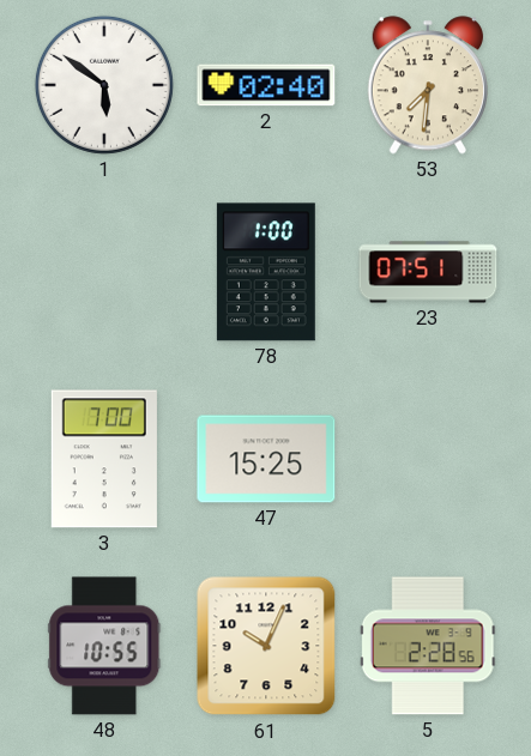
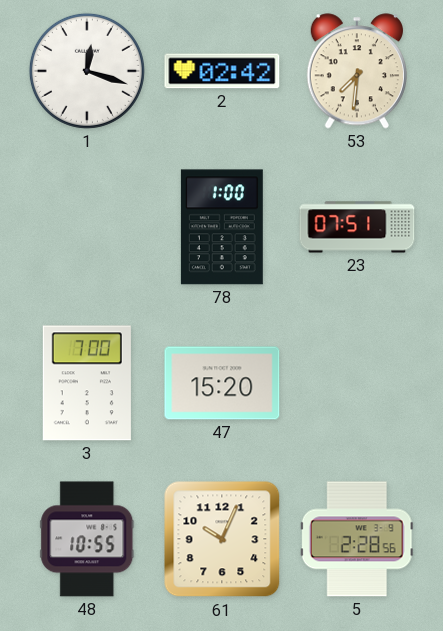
1: 5:51 -> 12:18 (87, 71)
2: 02:40 -> 02:42 (222, 71)
47: 15:25 -> 15:20 (222, 383)
